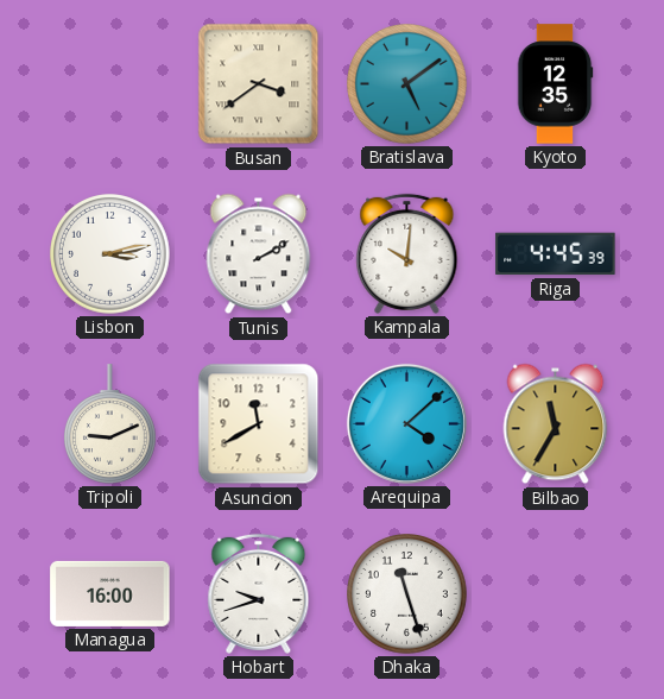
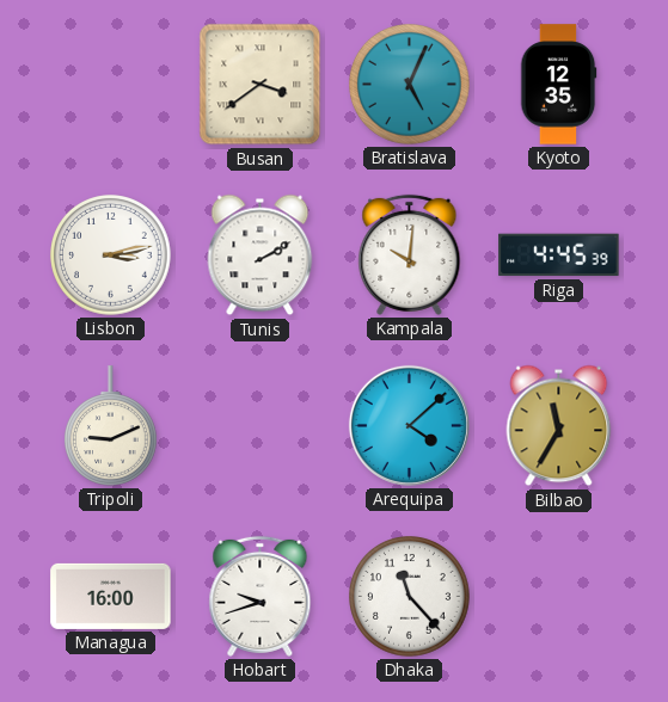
Bratislava: 5:09 -> 5:04 (410, 85)
Asuncion: 11:40 -> none (259, 424)
Dhaka: 11:27 -> 11:23 (410, 597)
